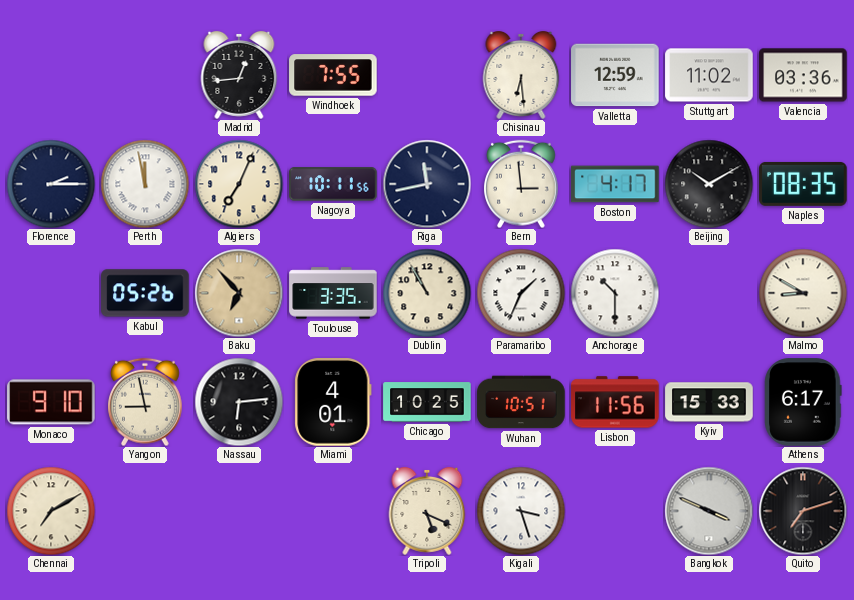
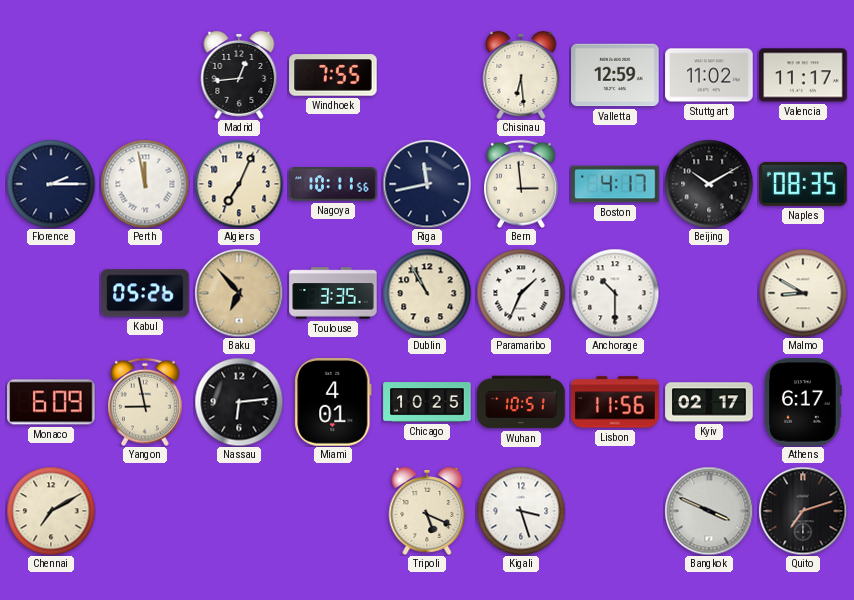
Valencia: 03:36 -> 11:17 (803, 75)
Monaco: 9:10 -> 6:09 (51, 402)
Kyiv: 15:33 -> 02:17 (709, 402)
